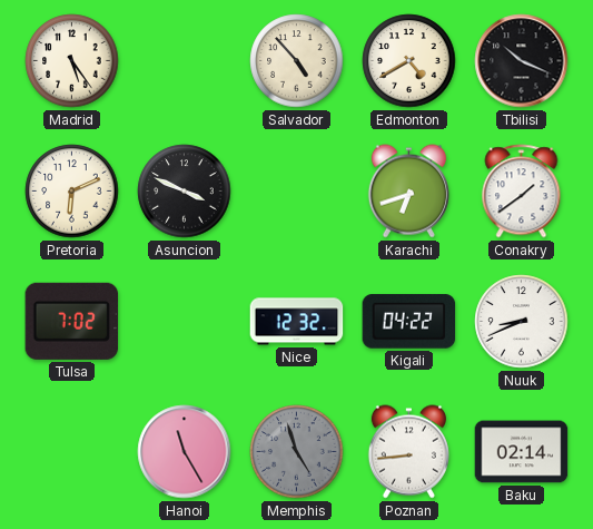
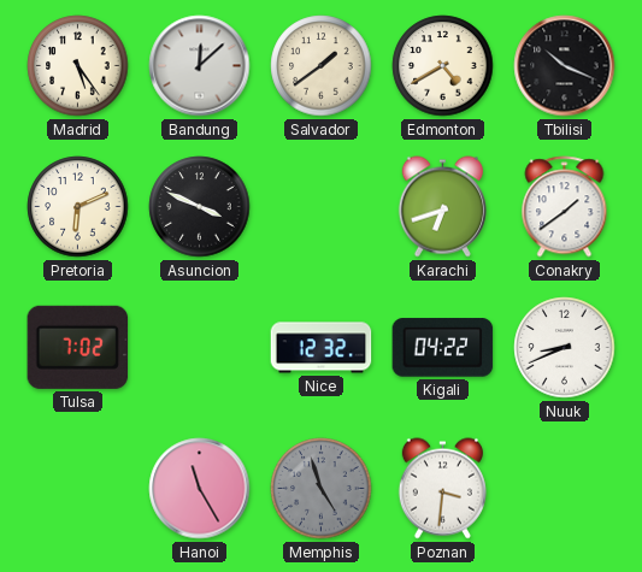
Bandung: none -> 12:08 (200, 66)
Salvador: 4:53 -> 1:39 (322, 66)
Poznan: 8:44 -> 3:31 (442, 489)
Baku: 02:14 -> none (522, 452)
